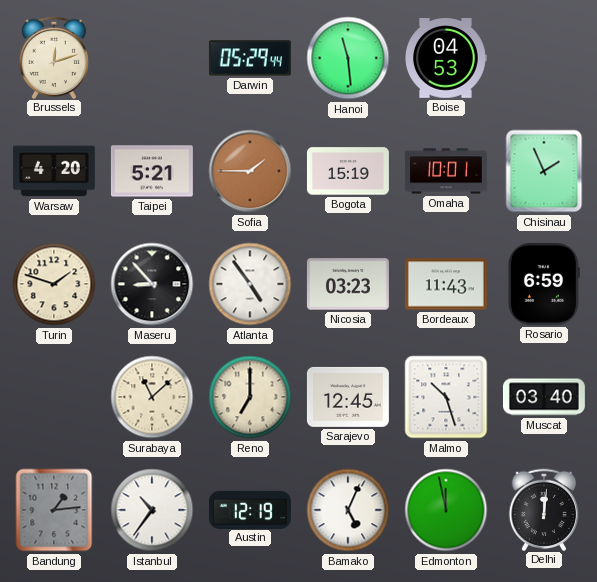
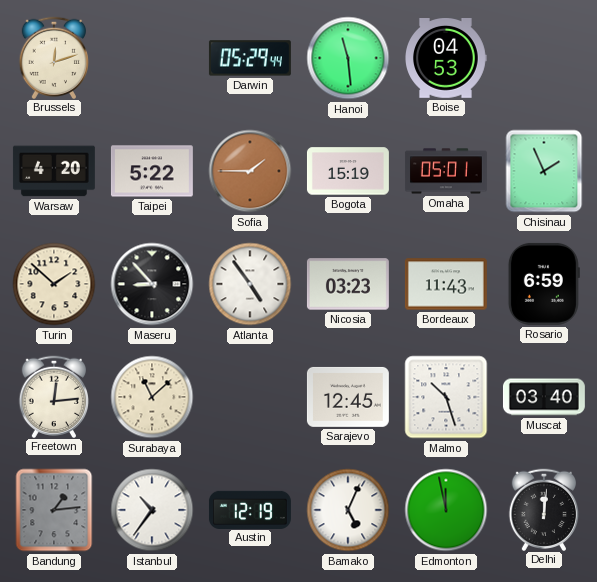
Taipei: 5:21 -> 5:22 (152, 171)
Omaha: 10:01 -> 05:01 (446, 171)
Turin: 1:48 -> 1:52 (54, 284)
Freetown: none -> 12:14 (53, 396)
Reno: 7:00 -> none (250, 397)
